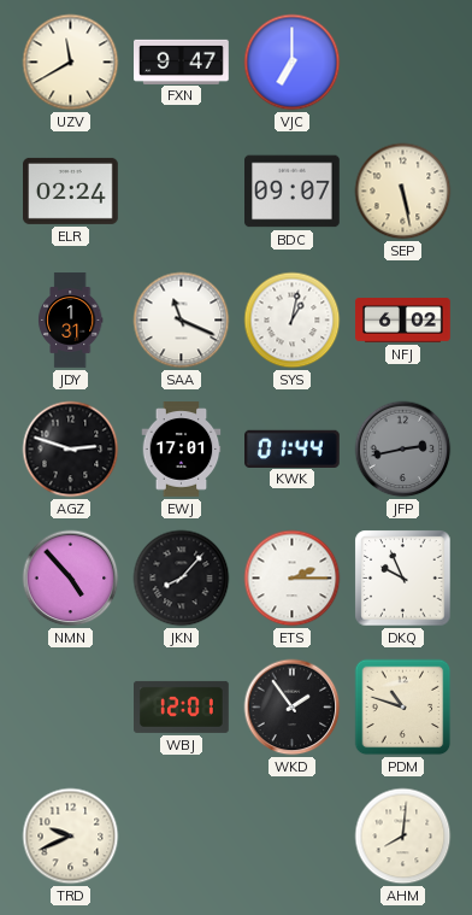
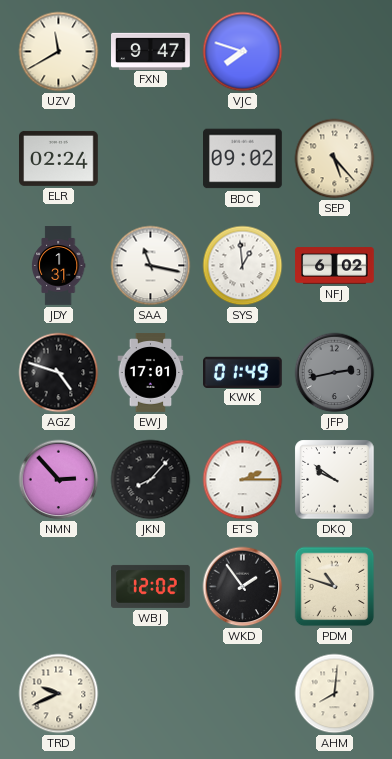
VJC: 7:00 -> 7:48 (243, 52)
BDC: 09:07 -> 09:02 (243, 159)
SEP: 5:28 -> 5:23 (335, 159)
SAA: 11:19 -> 11:17 (151, 266)
SYS: 1:02 -> 12:59 (243, 266)
AGZ: 2:48 -> 4:48 (59, 373)
KWK: 01:44 -> 01:49 (243, 372)
NMN: 4:53 -> 2:53 (59, 480)
DKQ: 9:56 -> 9:51 (335, 480)
WBJ: 12:01 -> 12:02 (151, 586)
